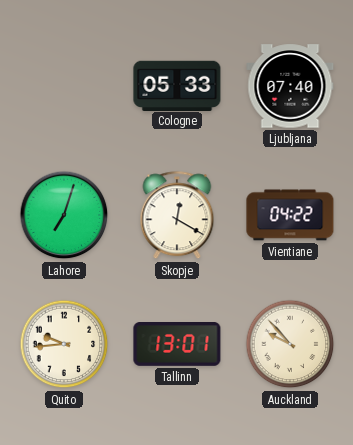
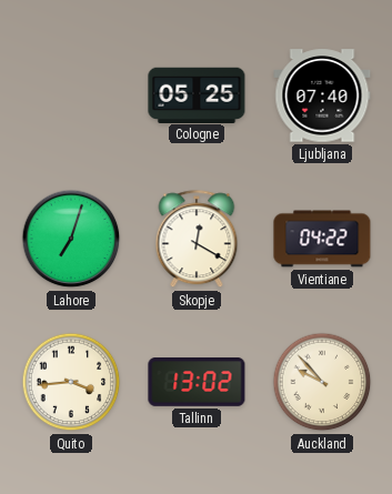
Cologne: 05:33 -> 05:25 (197, 94)
Quito: 9:44 -> 3:44 (71, 382)
Tallinn: 13:01 -> 13:02 (197, 383)
